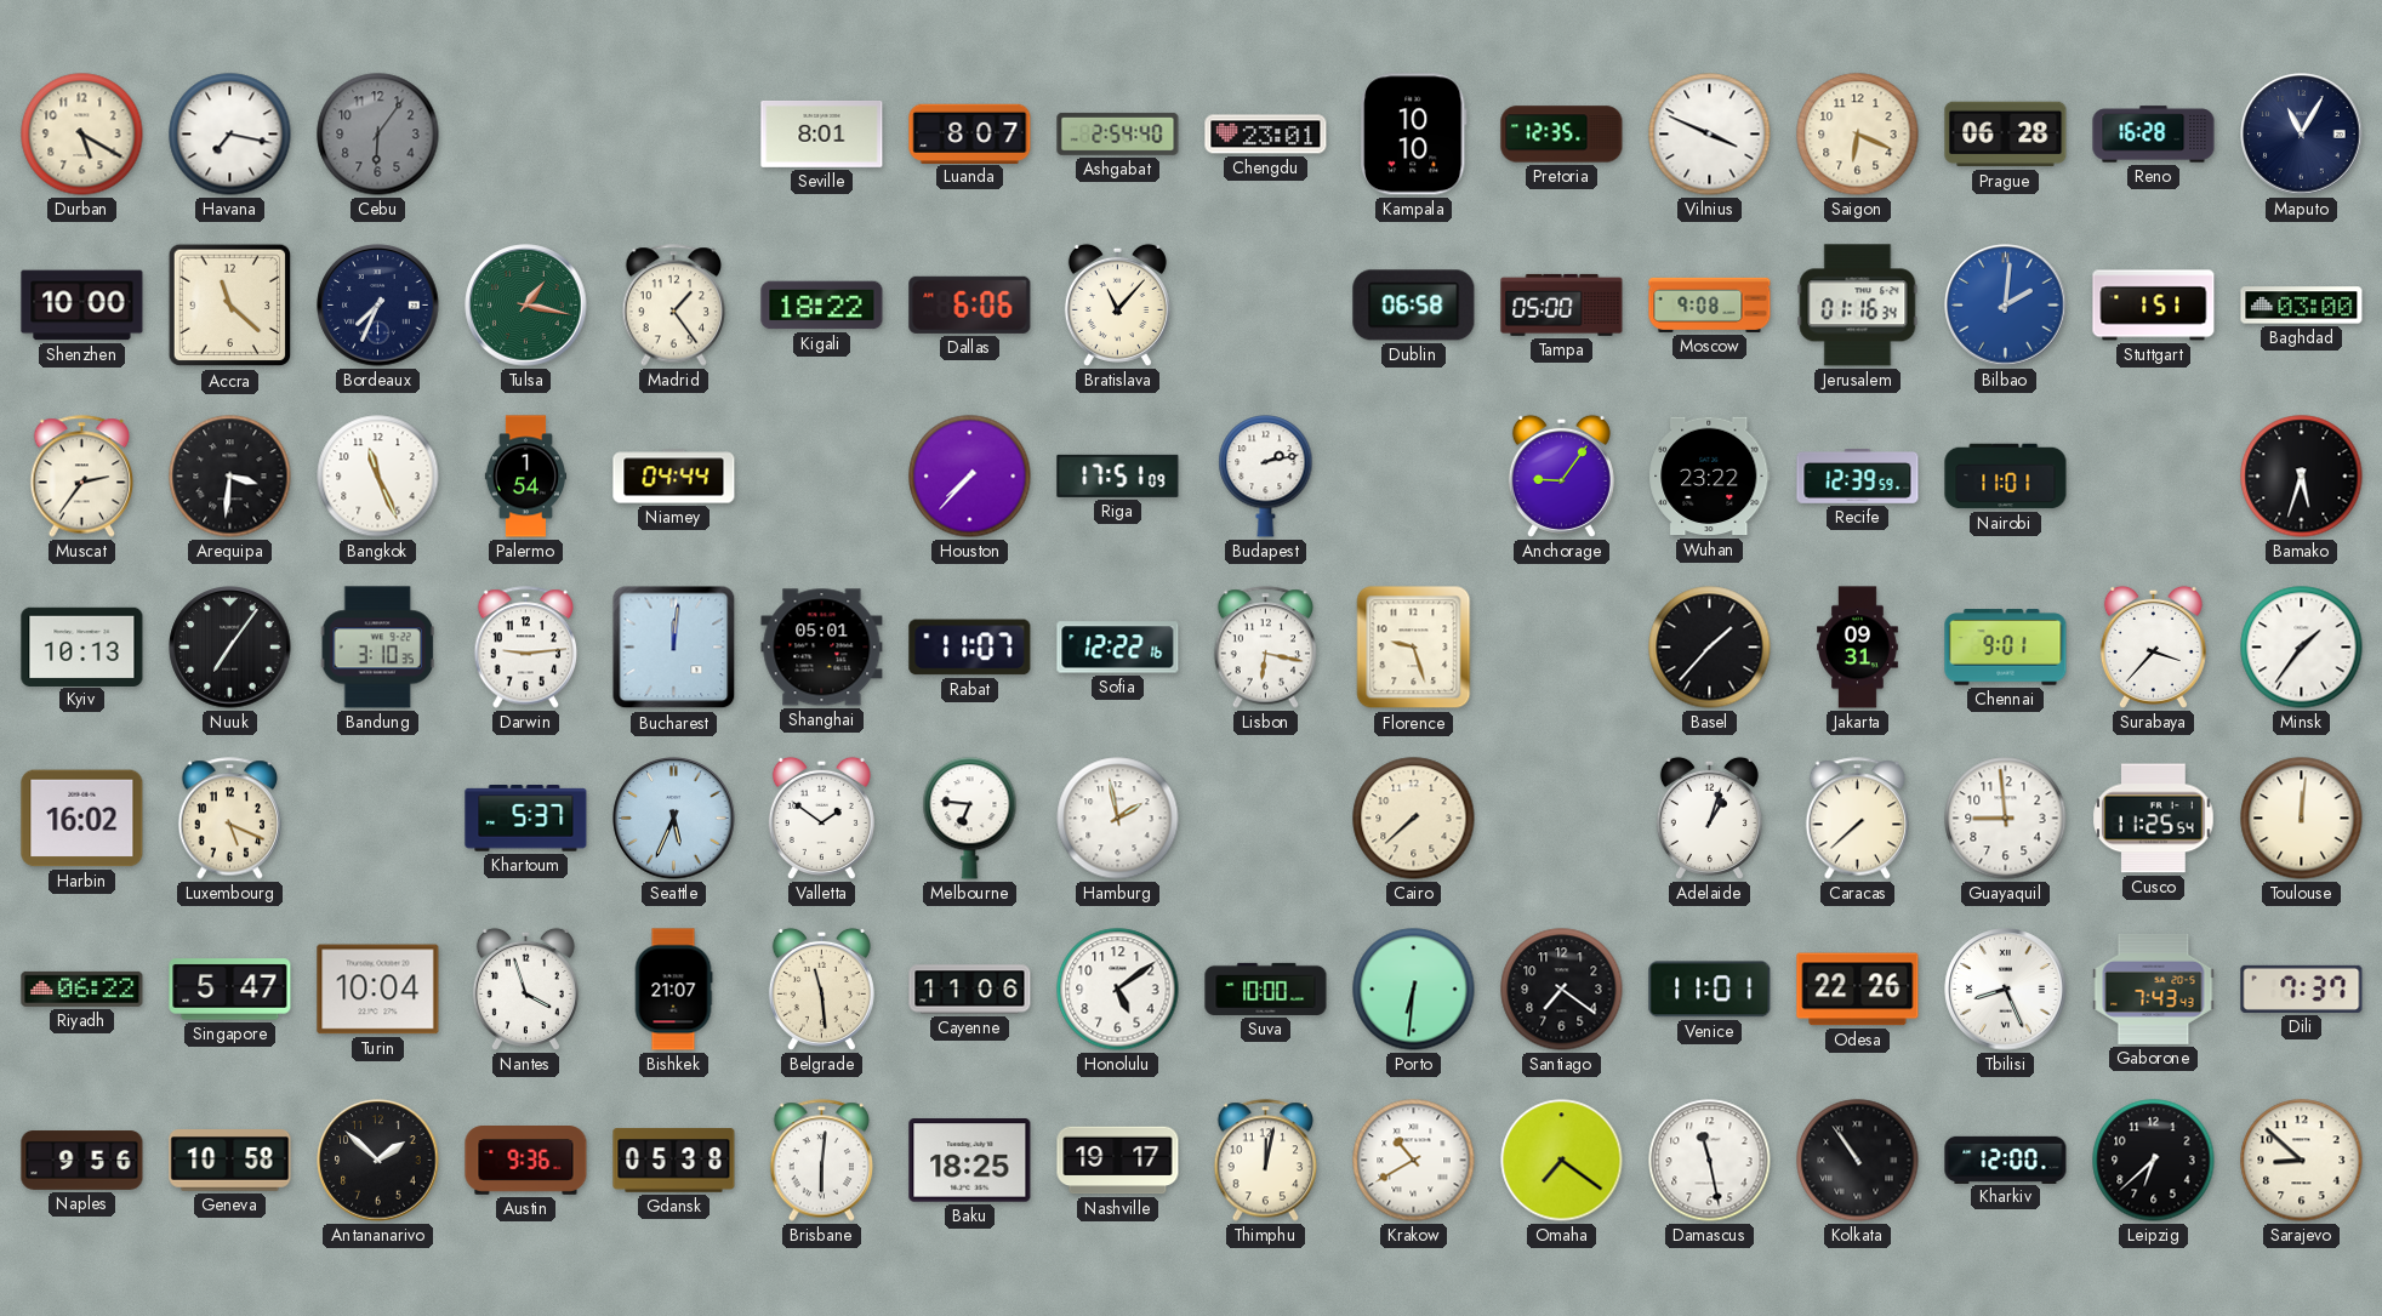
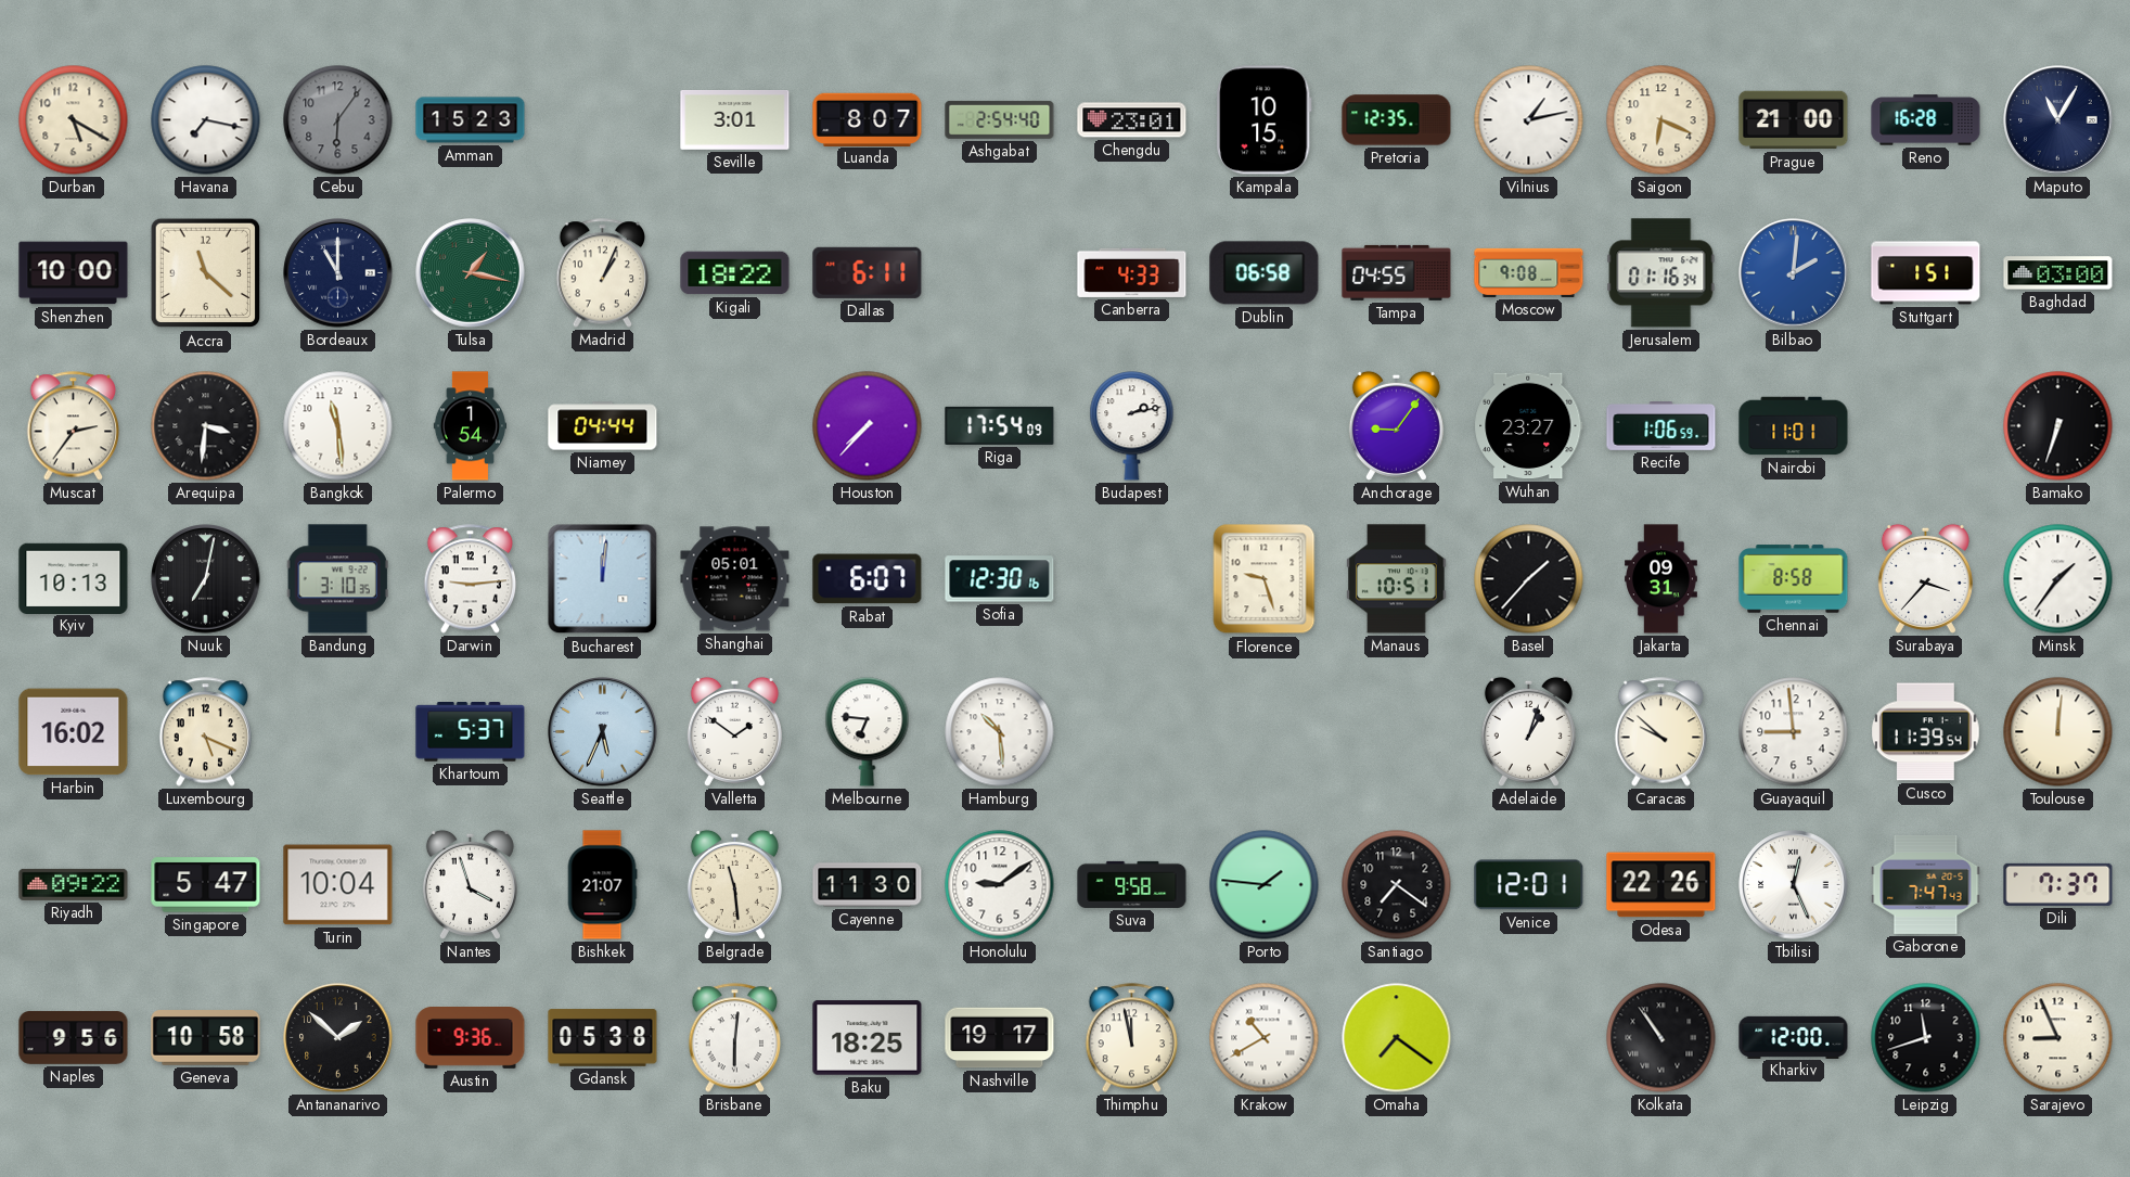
Amman: none -> 15:23 (471, 120)
Seville: 8:01 -> 3:01 (735, 119)
Kampala: 10:10 -> 10:15 (1265, 120)
Vilnius: 3:49 -> 1:13 (1529, 120)
Prague: 06:28 -> 21:00 (1794, 120)
Bordeaux: 7:34 -> 11:00 (338, 273)
Madrid: 1:24 -> 1:04 (603, 273)
Dallas: 6:06 -> 6:11 (868, 272)
Bratislava: 11:07 -> none (1117, 304)
Canberra: none -> 4:33 (1132, 272)
Tampa: 05:00 -> 04:55 (1397, 272)
Bangkok: 11:26 -> 11:29 (338, 426)
Riga: 17:51 -> 17:54 (1000, 425)
Wuhan: 23:22 -> 23:27 (1529, 426)
Recife: 12:39 -> 1:06 (1661, 426)
Bamako: 5:33 -> 6:33 (2058, 426)
Nuuk: 7:06 -> 7:02 (206, 579)
Rabat: 11:07 -> 6:07 (868, 579)
Sofia: 12:22 -> 12:30 (1000, 579)
Lisbon: 6:17 -> none (1266, 648)
Manaus: none -> 10:51 (1397, 579)
Chennai: 9:01 -> 8:58 (1794, 579)
Hamburg: 1:58 -> 10:29 (1000, 732)
Cairo: 7:38 -> none (1414, 819)
Caracas: 7:38 -> 9:52 (1661, 732)
Cusco: 11:25 -> 11:39 (1926, 732)
Riyadh: 06:22 -> 09:22 (74, 884)
Cayenne: 11:06 -> 11:30 (868, 885)
Honolulu: 5:09 -> 9:09 (1000, 885)
Suva: 10:00 -> 9:58 (1132, 884)
Porto: 6:31 -> 1:46 (1265, 885)
Venice: 11:01 -> 12:01 (1529, 885)
Tbilisi: 8:26 -> 12:26 (1794, 885)
Gaborone: 7:43 -> 7:47 (1926, 884)
Thimphu: 12:02 -> 11:58 (1132, 1038)
Damascus: 11:28 -> none (1710, 1161)
Leipzig: 6:38 -> 11:42 (1926, 1038)
Sarajevo: 8:52 -> 8:56 (2058, 1038)
